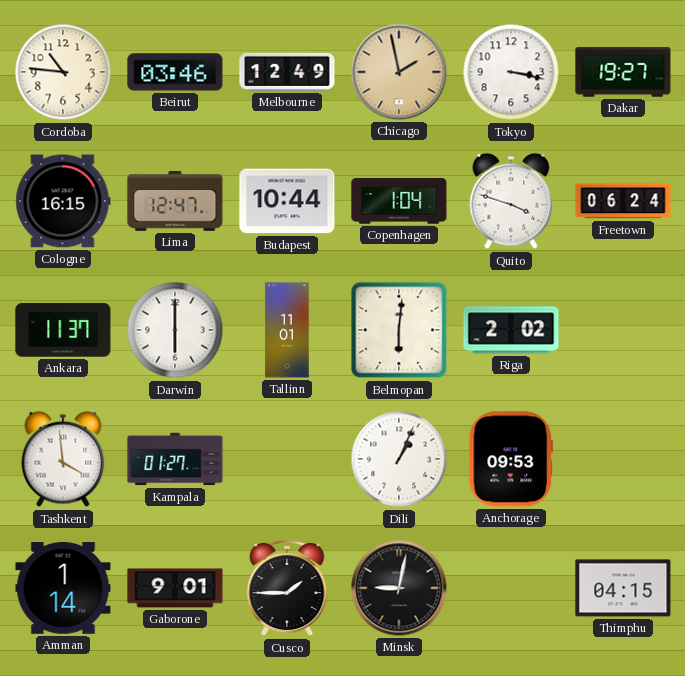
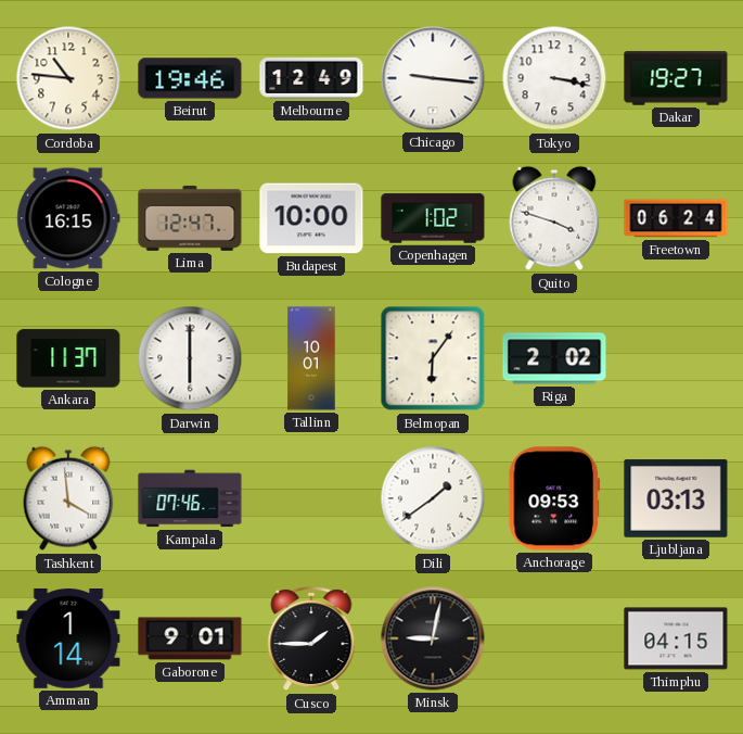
Beirut: 03:46 -> 19:46 (190, 78)
Chicago: 1:58 -> 9:16 (433, 78)
Chicago dial: champagne -> white (433, 78)
Budapest: 10:44 -> 10:00 (311, 218)
Copenhagen: 1:04 -> 1:02 (433, 218)
Tallinn: 11:01 -> 10:01 (311, 358)
Belmopan: 6:01 -> 6:06 (433, 358)
Kampala: 01:27 -> 07:46 (190, 498)
Dili: 1:04 -> 1:39 (433, 498)
Ljubljana: none -> 03:13 (676, 498)
